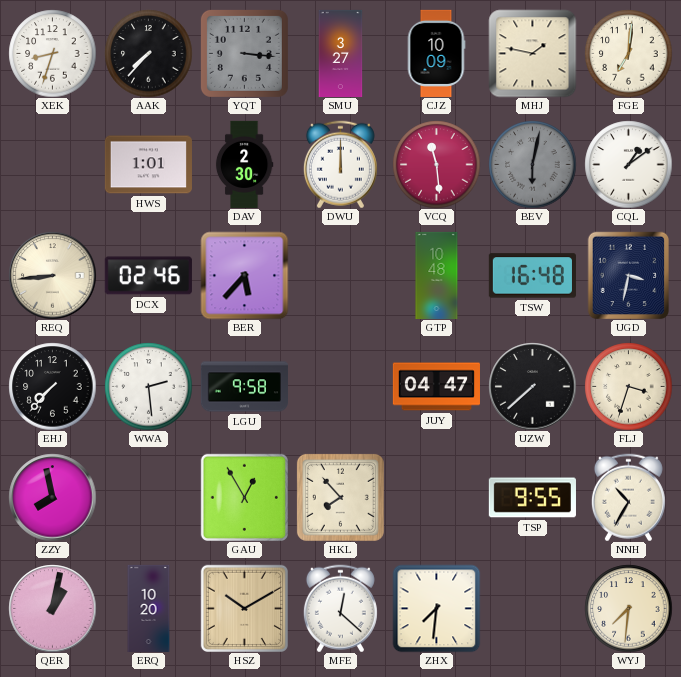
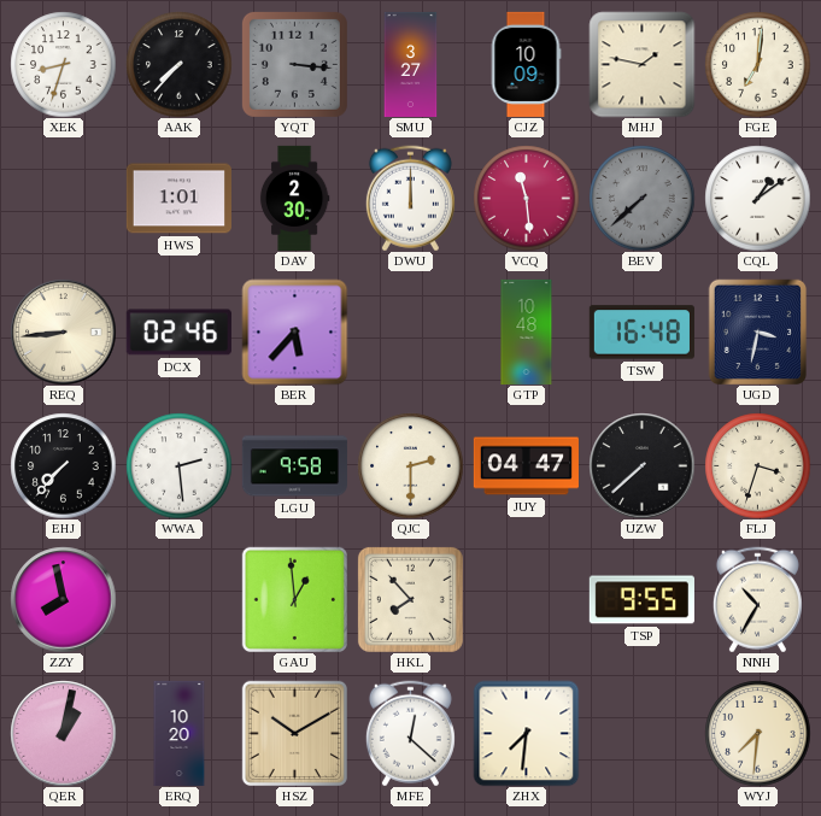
BEV: 6:02 -> 7:38 (641, 198)
QJC: none -> 2:30 (410, 465)
GAU: 12:55 -> 12:59 (294, 599)
